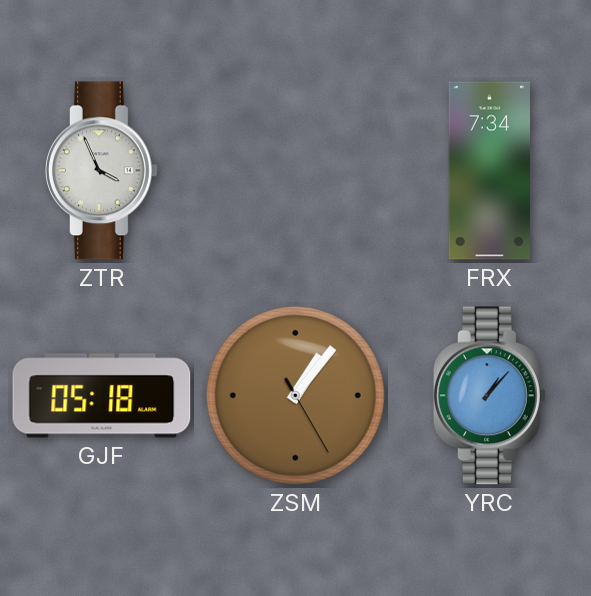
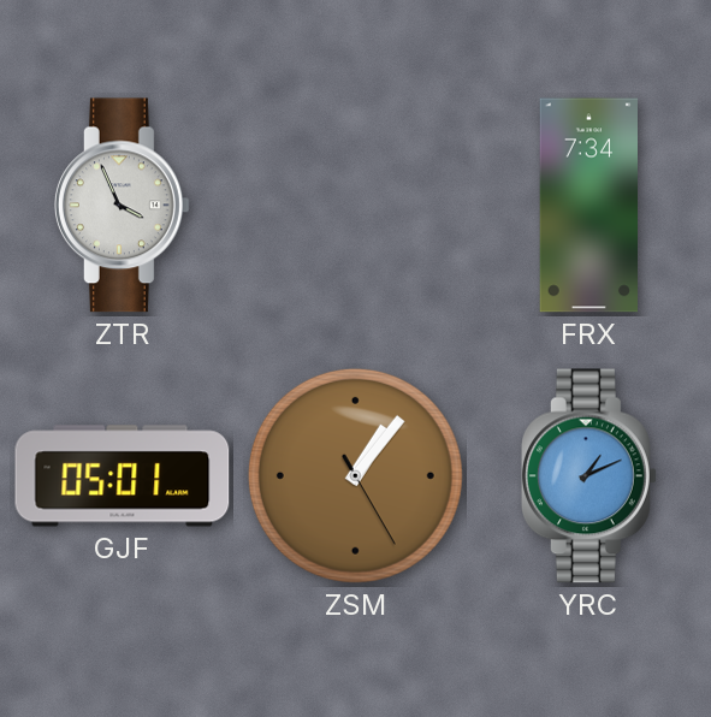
GJF: 05:18 -> 05:01 (123, 476)
YRC: 1:07 -> 1:11 (588, 476)
